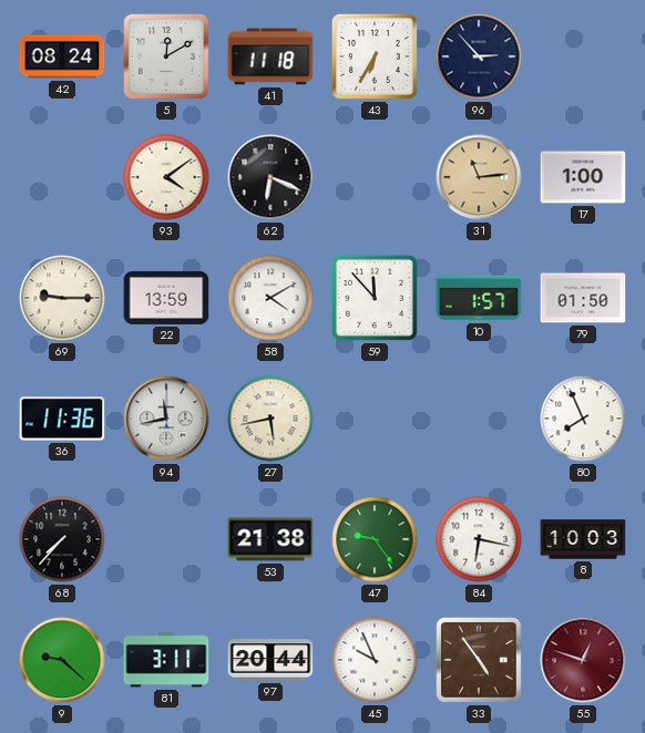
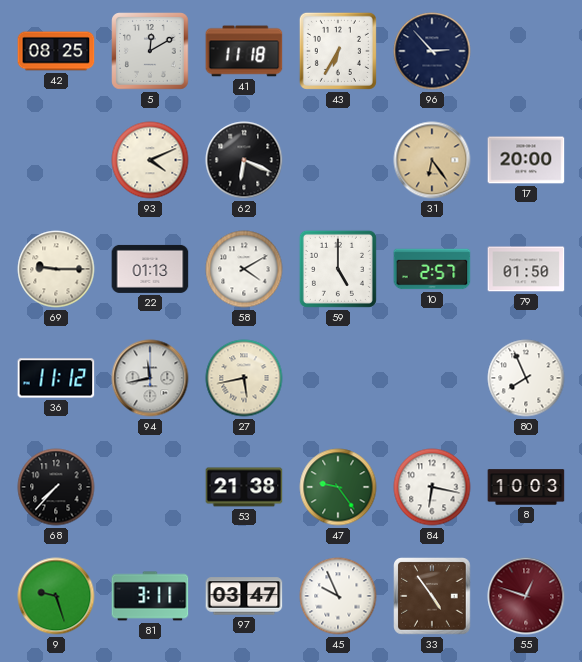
42: 08:24 -> 08:25 (56, 51)
93: 4:09 -> 4:11 (150, 160)
31: 11:14 -> 6:24 (432, 160)
17: 1:00 -> 20:00 (526, 160)
22: 13:59 -> 01:13 (150, 269)
59: 11:53 -> 5:00 (338, 269)
10: 1:57 -> 2:57 (432, 269)
36: 11:36 -> 11:12 (56, 378)
9: 9:22 -> 9:27 (56, 596)
97: 20:44 -> 03:47 (244, 596)
